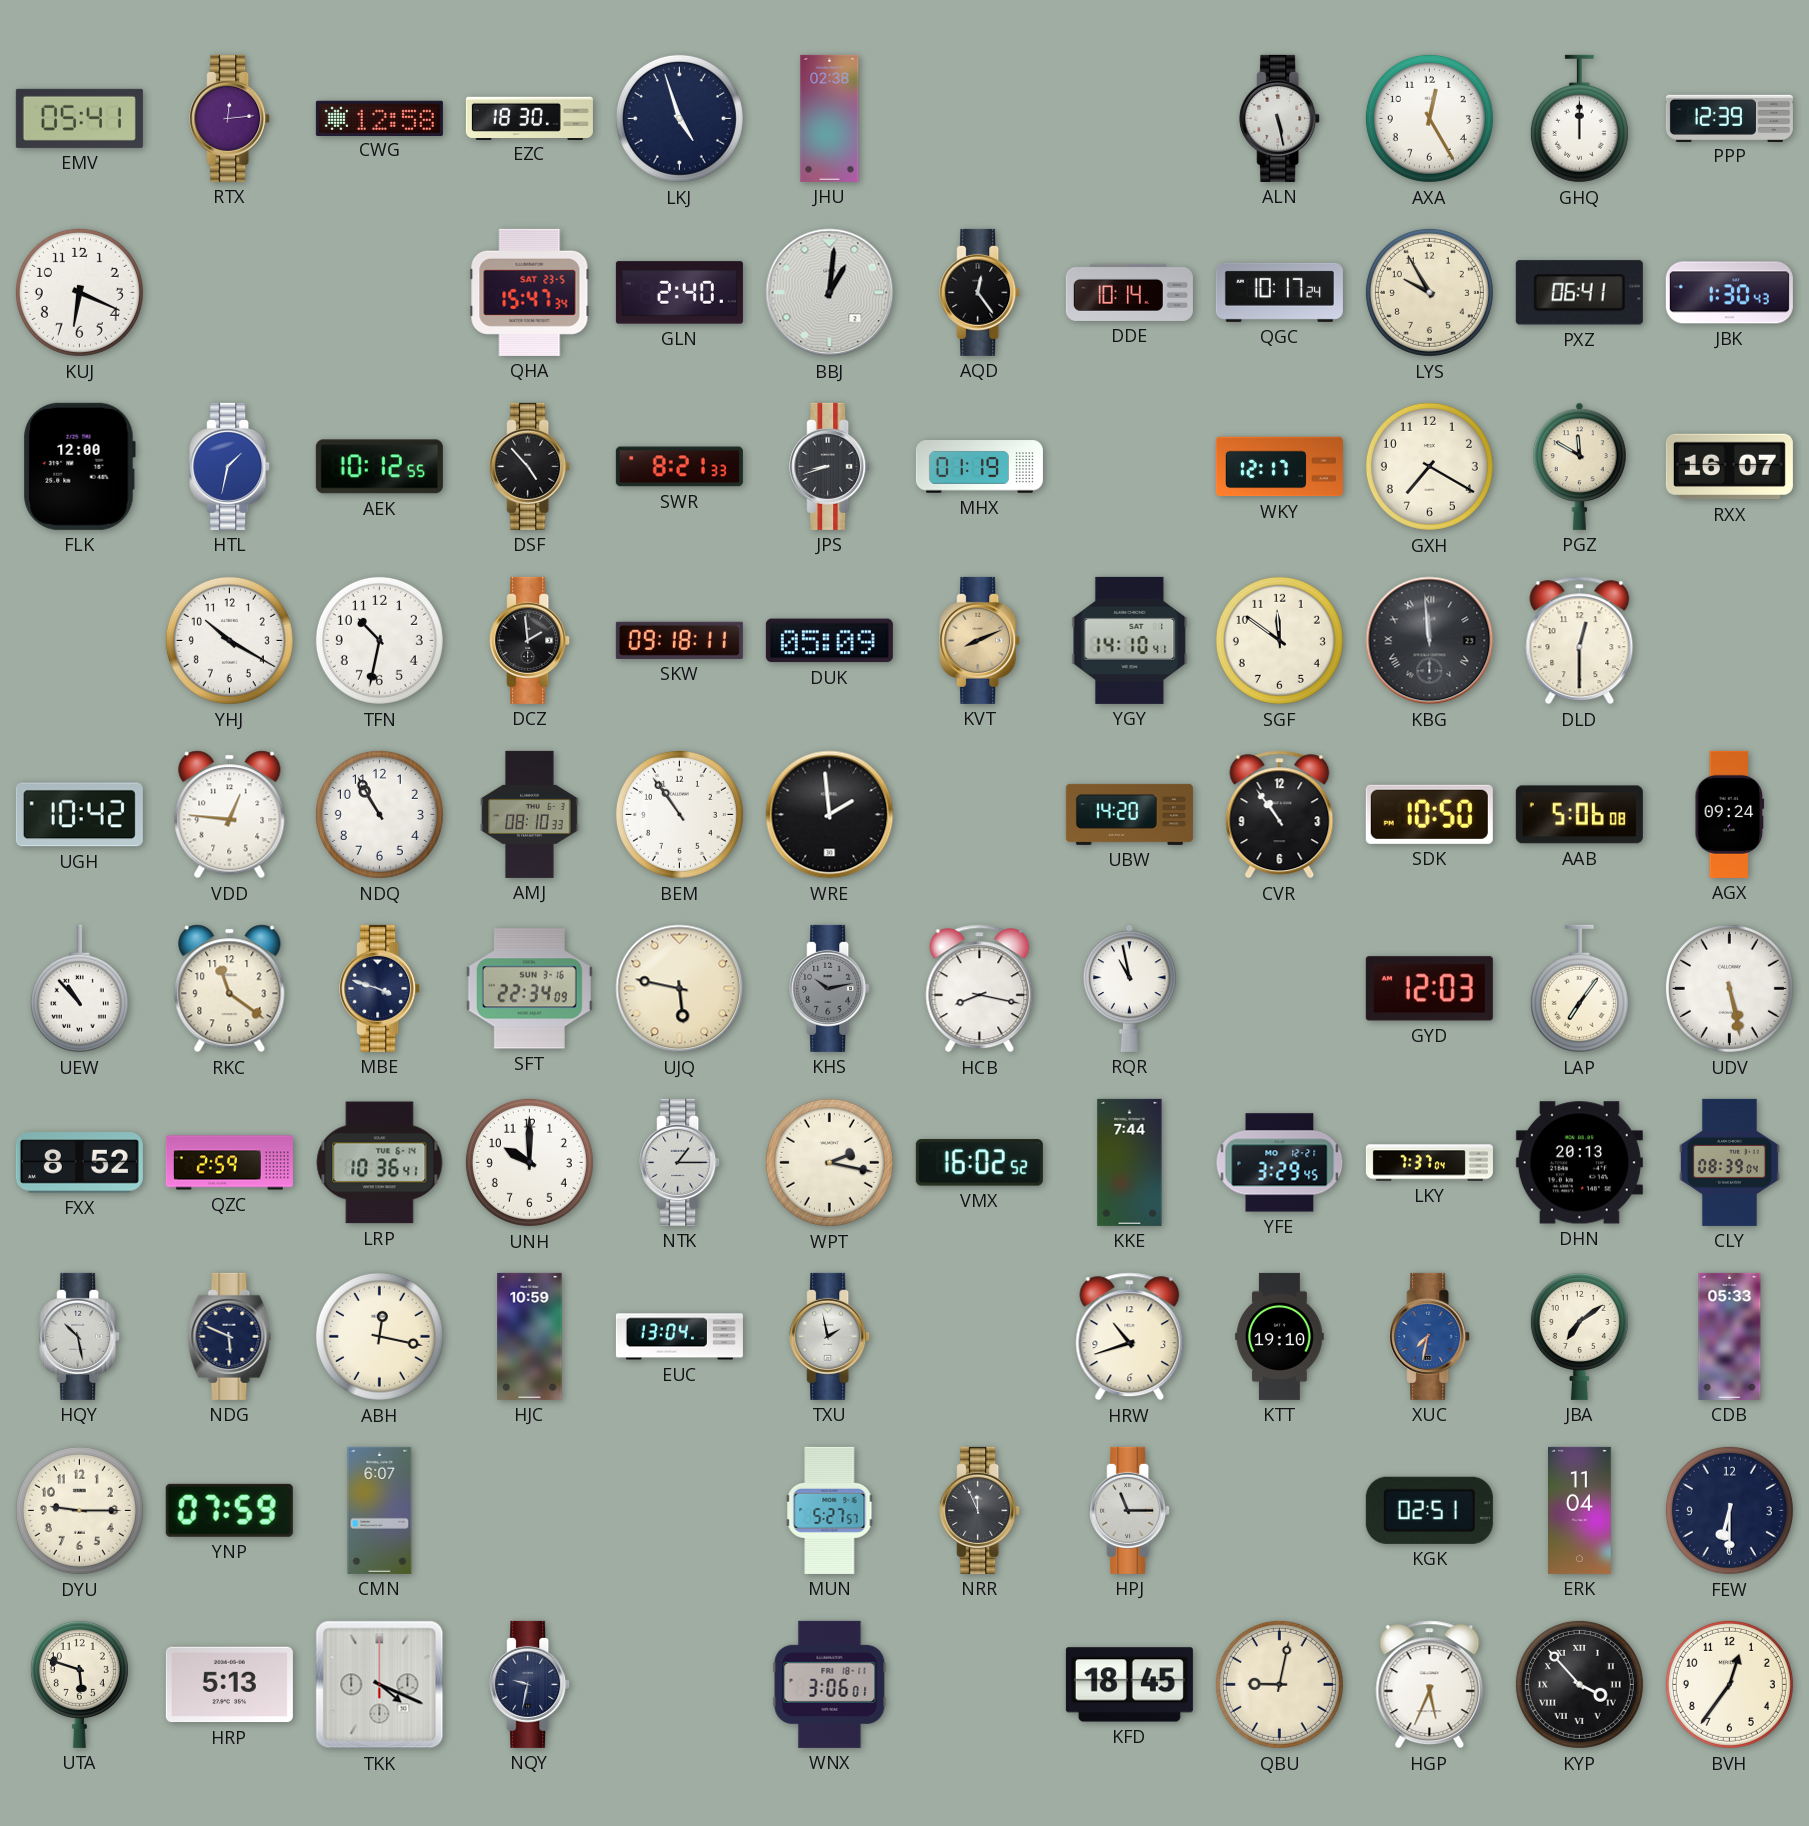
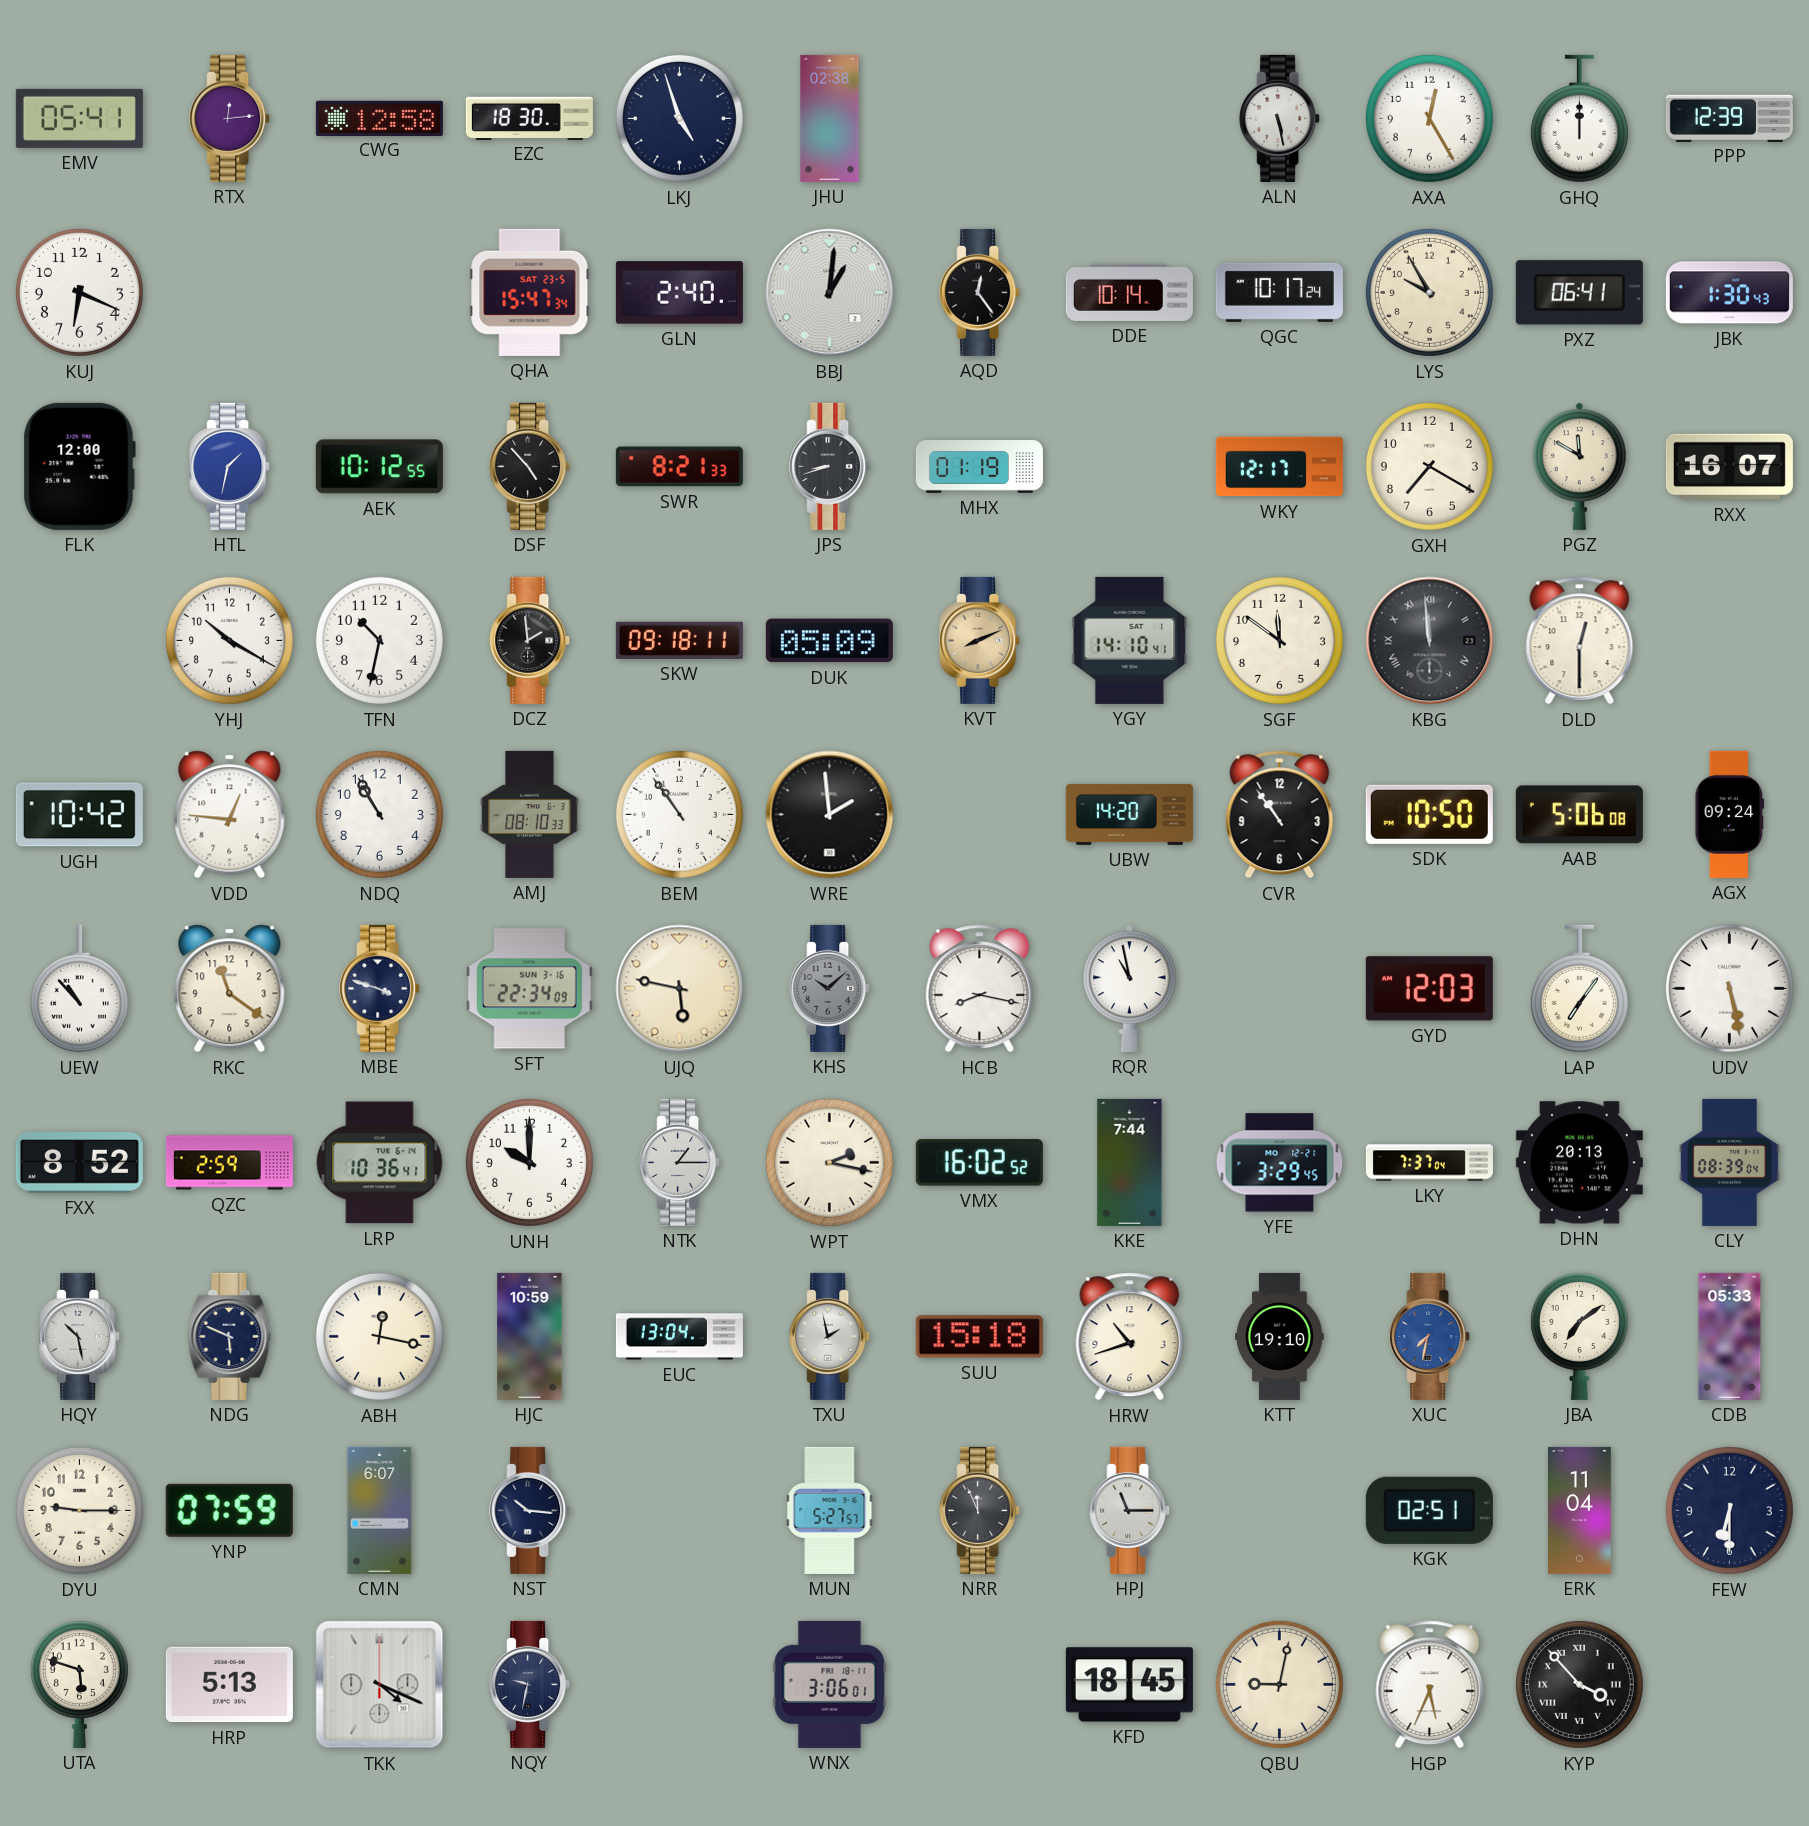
KHS: 10:13 -> 10:08 (830, 988)
SUU: none -> 15:18 (979, 1337)
NST: none -> 10:16 (530, 1510)
BVH: 12:36 -> none (1729, 1684)
